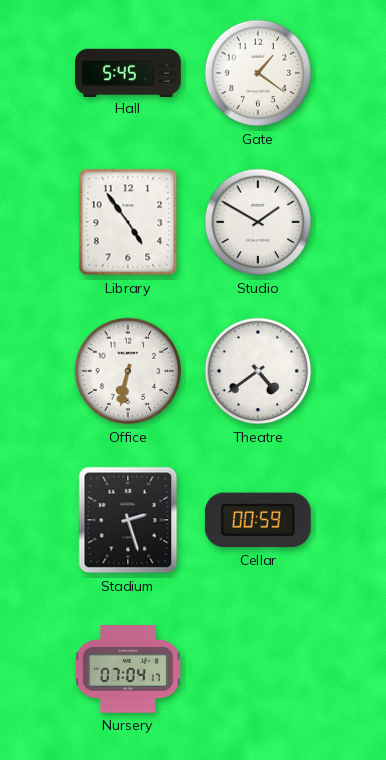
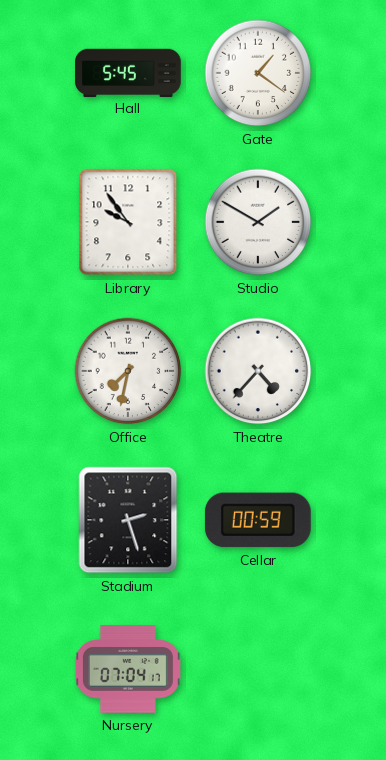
Library: 4:54 -> 9:54 (128, 222)
Office: 6:32 -> 7:32 (128, 371)
Theatre: 4:39 -> 4:37 (258, 371)
